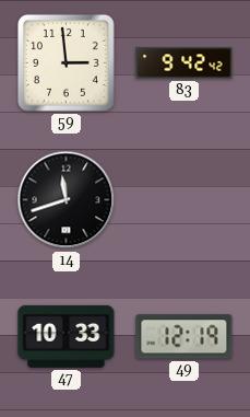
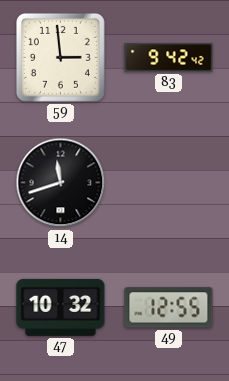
47: 10:33 -> 10:32 (61, 307)
49: 12:19 -> 12:55 (169, 308)
